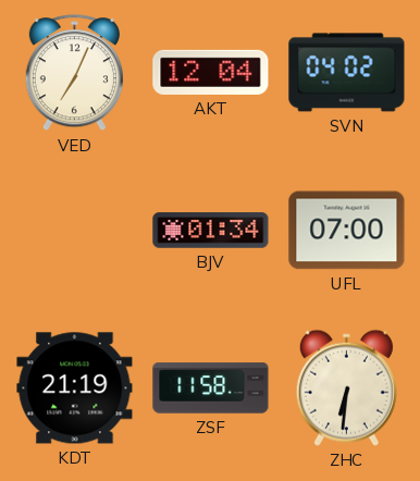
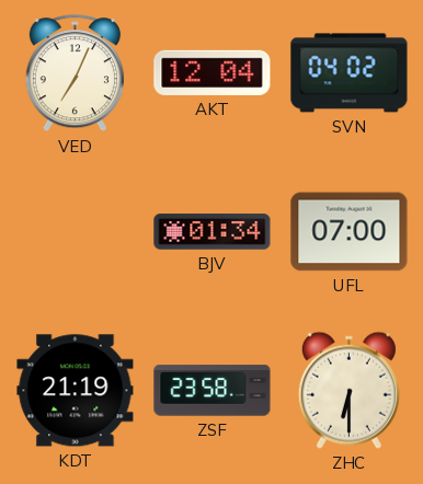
ZSF: 11:58 -> 23:58 (213, 391)
ZHC: 6:31 -> 6:30 (348, 390)
